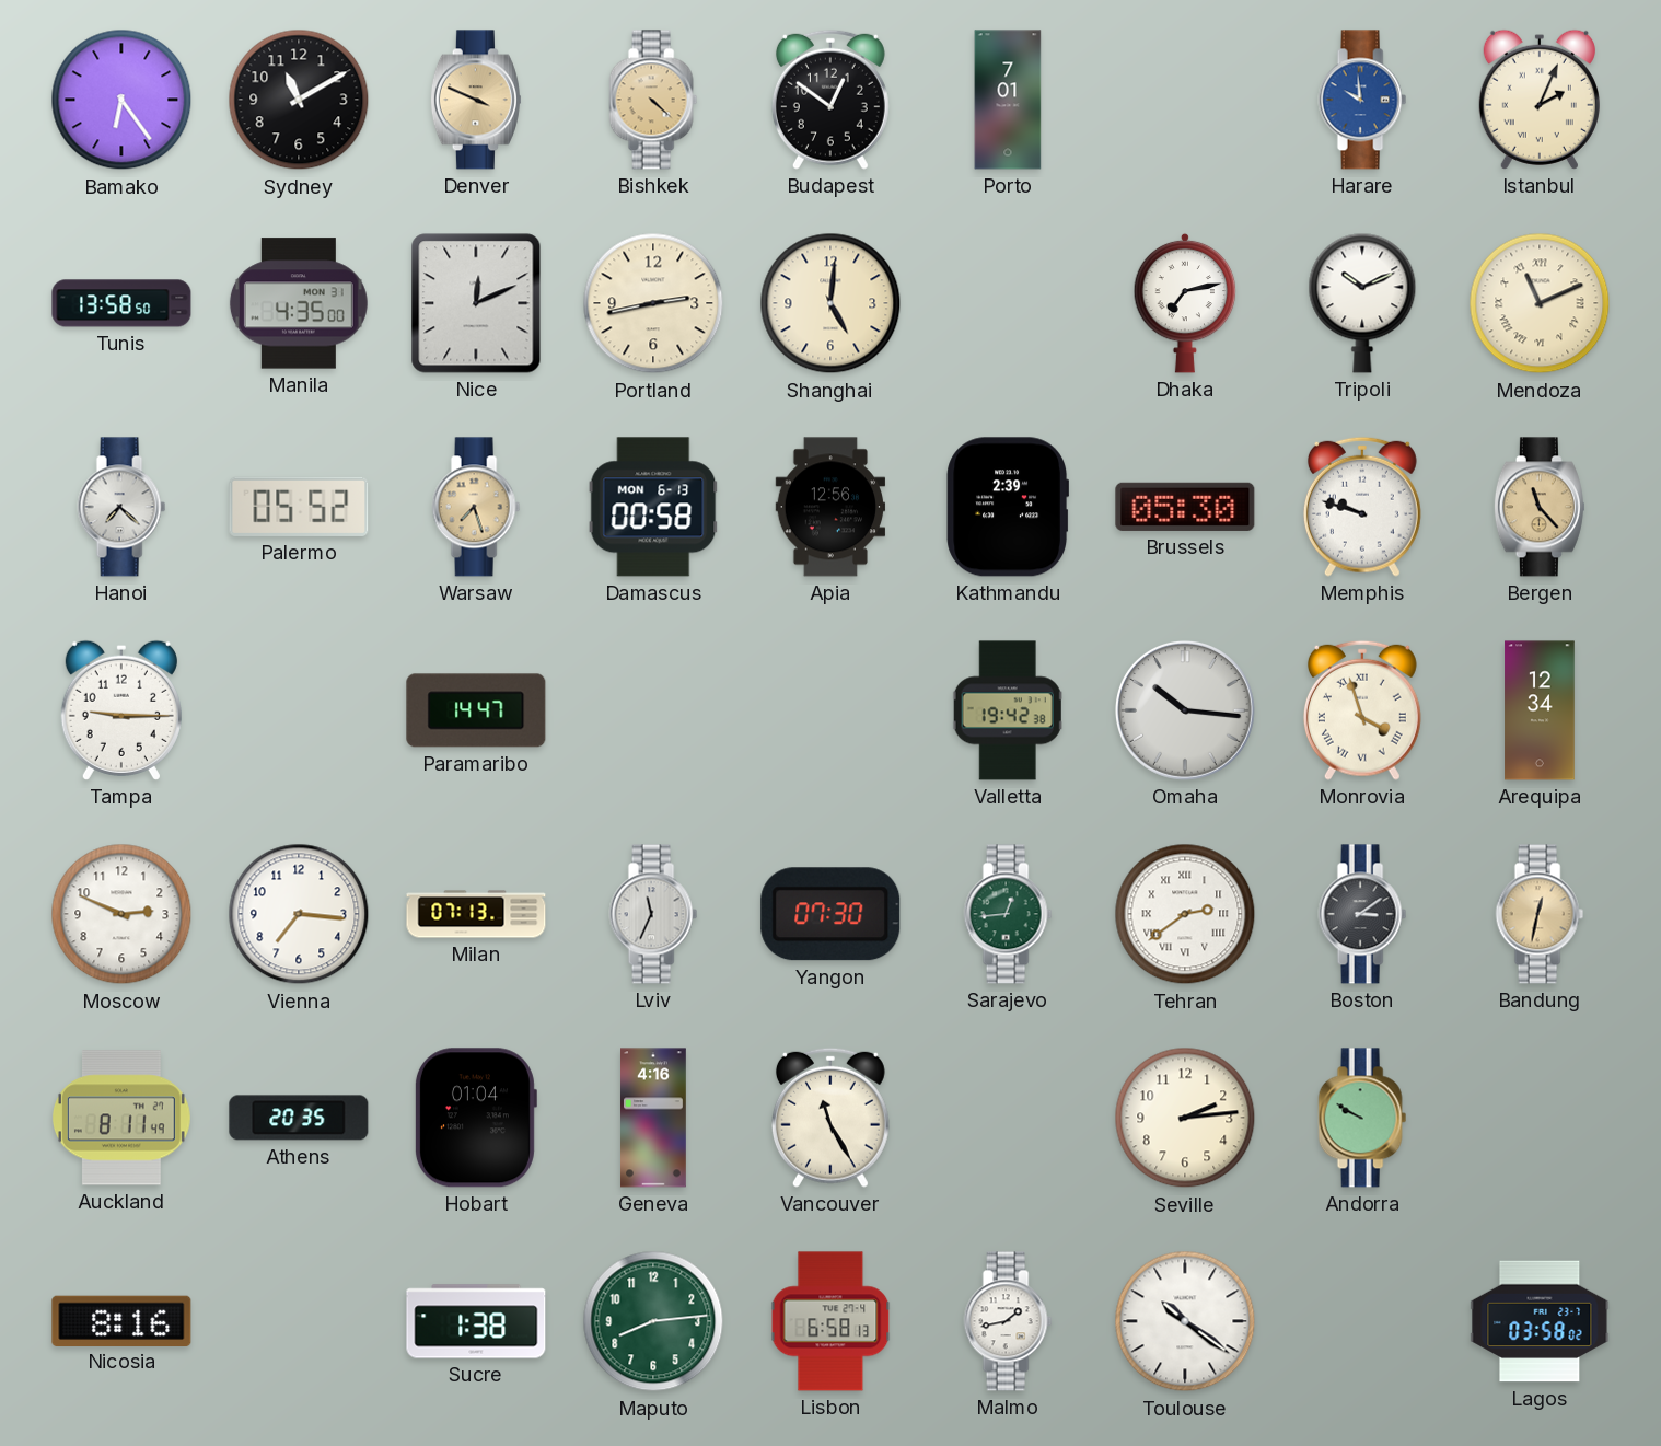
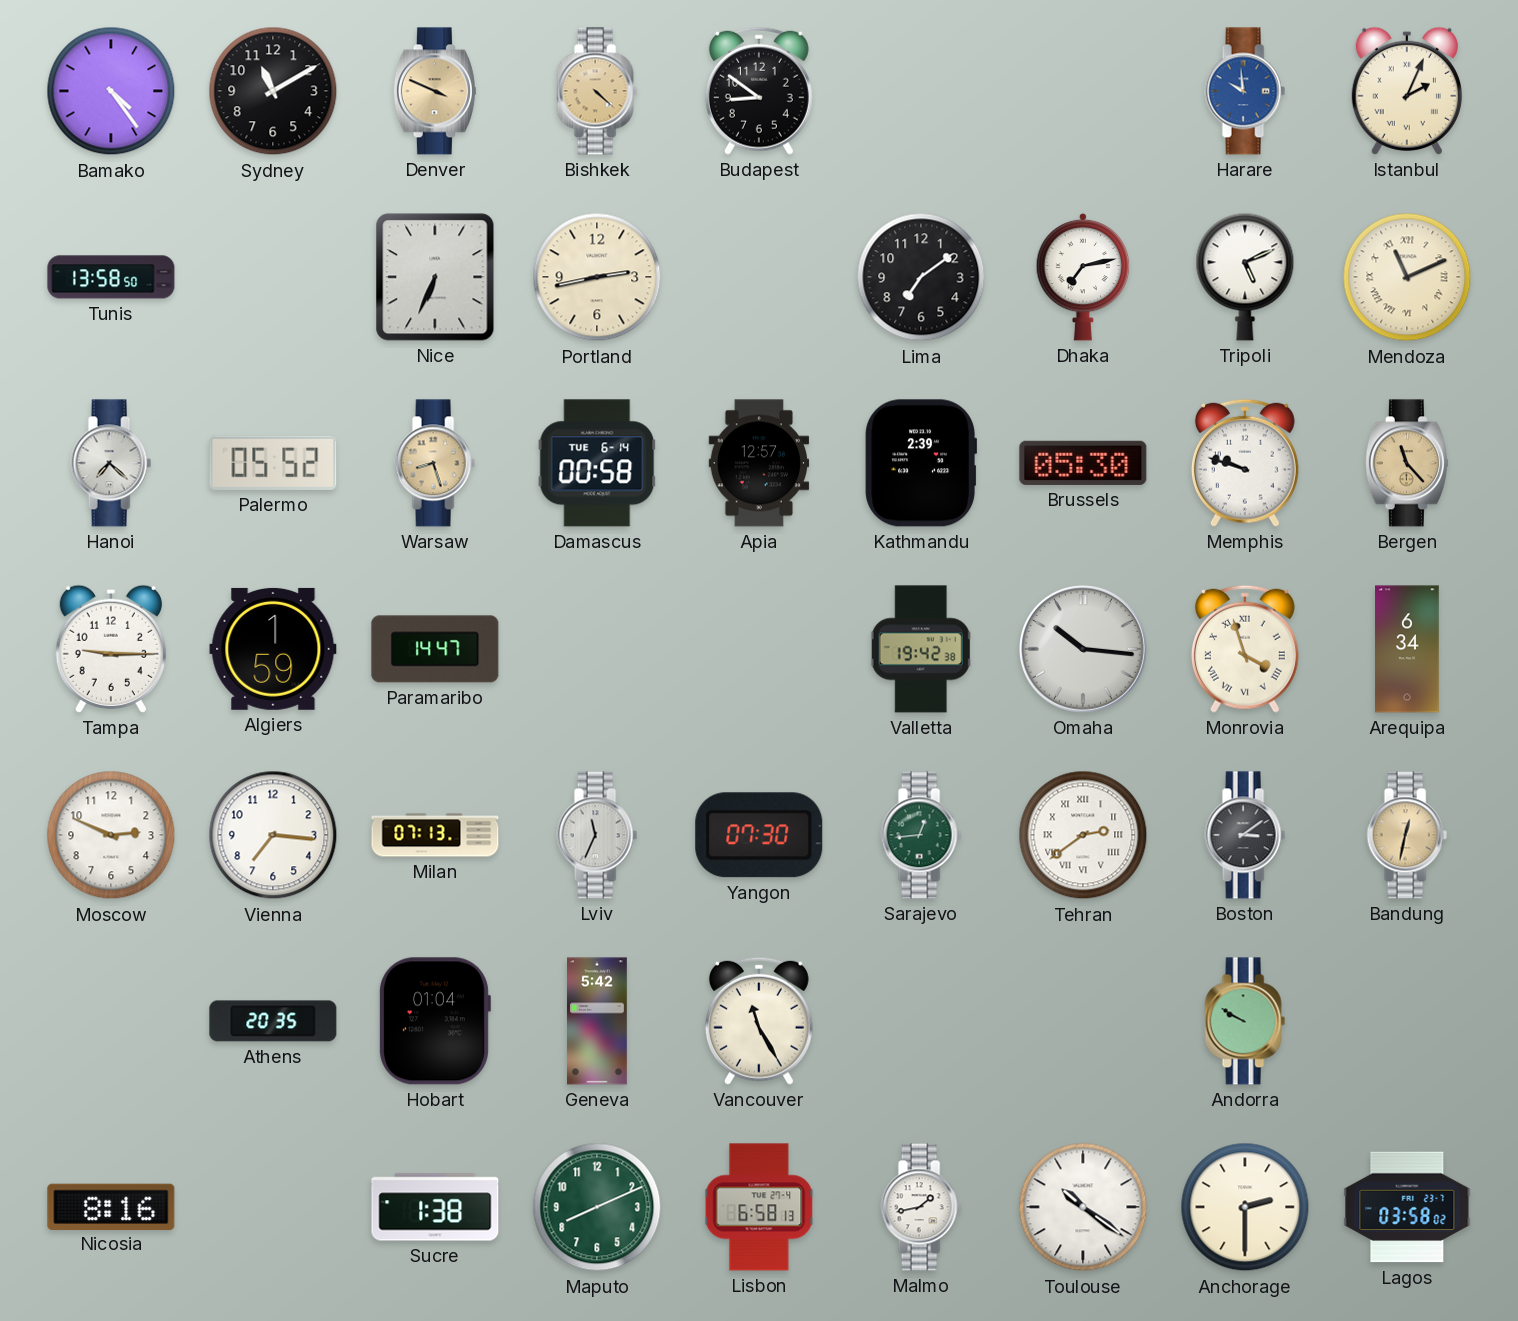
Bamako: 6:24 -> 4:24 (111, 91)
Budapest: 12:51 -> 8:51 (759, 91)
Porto: 7:01 -> none (1008, 100)
Manila: 4:35 -> none (299, 303)
Nice: 12:11 -> 6:34 (435, 277)
Shanghai: 5:01 -> none (830, 303)
Lima: none -> 7:09 (921, 277)
Tripoli: 10:11 -> 5:11 (1245, 277)
Warsaw: 7:27 -> 8:27 (435, 463)
Damascus date: MON 6-13 -> TUE 6-14 (597, 463)
Apia: 12:56 -> 12:57 (759, 463)
Algiers: none -> 1:59 (273, 649)
Arequipa: 12:34 -> 6:34 (1407, 649)
Auckland: 8:11 -> none (121, 1118)
Geneva: 4:16 -> 5:42 (598, 1021)
Seville: 2:14 -> none (1185, 1118)
Maputo: 8:14 -> 8:11 (597, 1207)
Anchorage: none -> 2:30 (1245, 1207)
